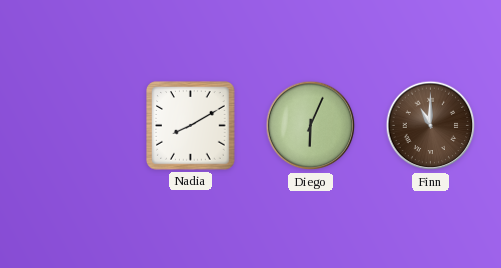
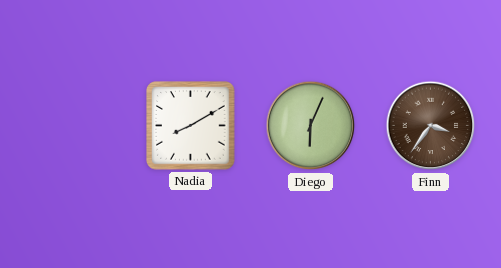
Finn: 11:00 -> 3:36 (431, 126)
